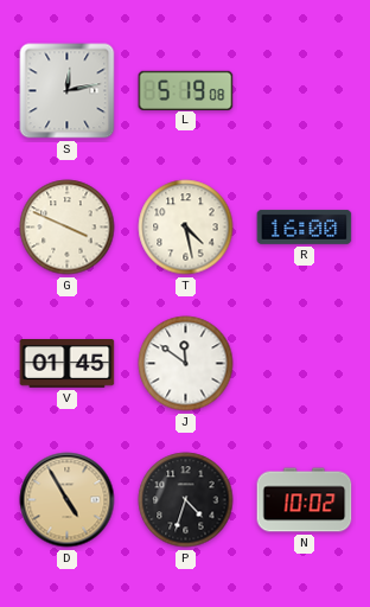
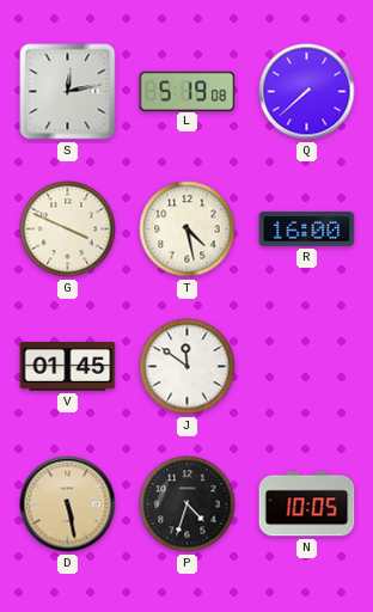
Q: none -> 7:38 (307, 92)
D: 4:55 -> 5:28 (68, 504)
N: 10:02 -> 10:05 (307, 504)
